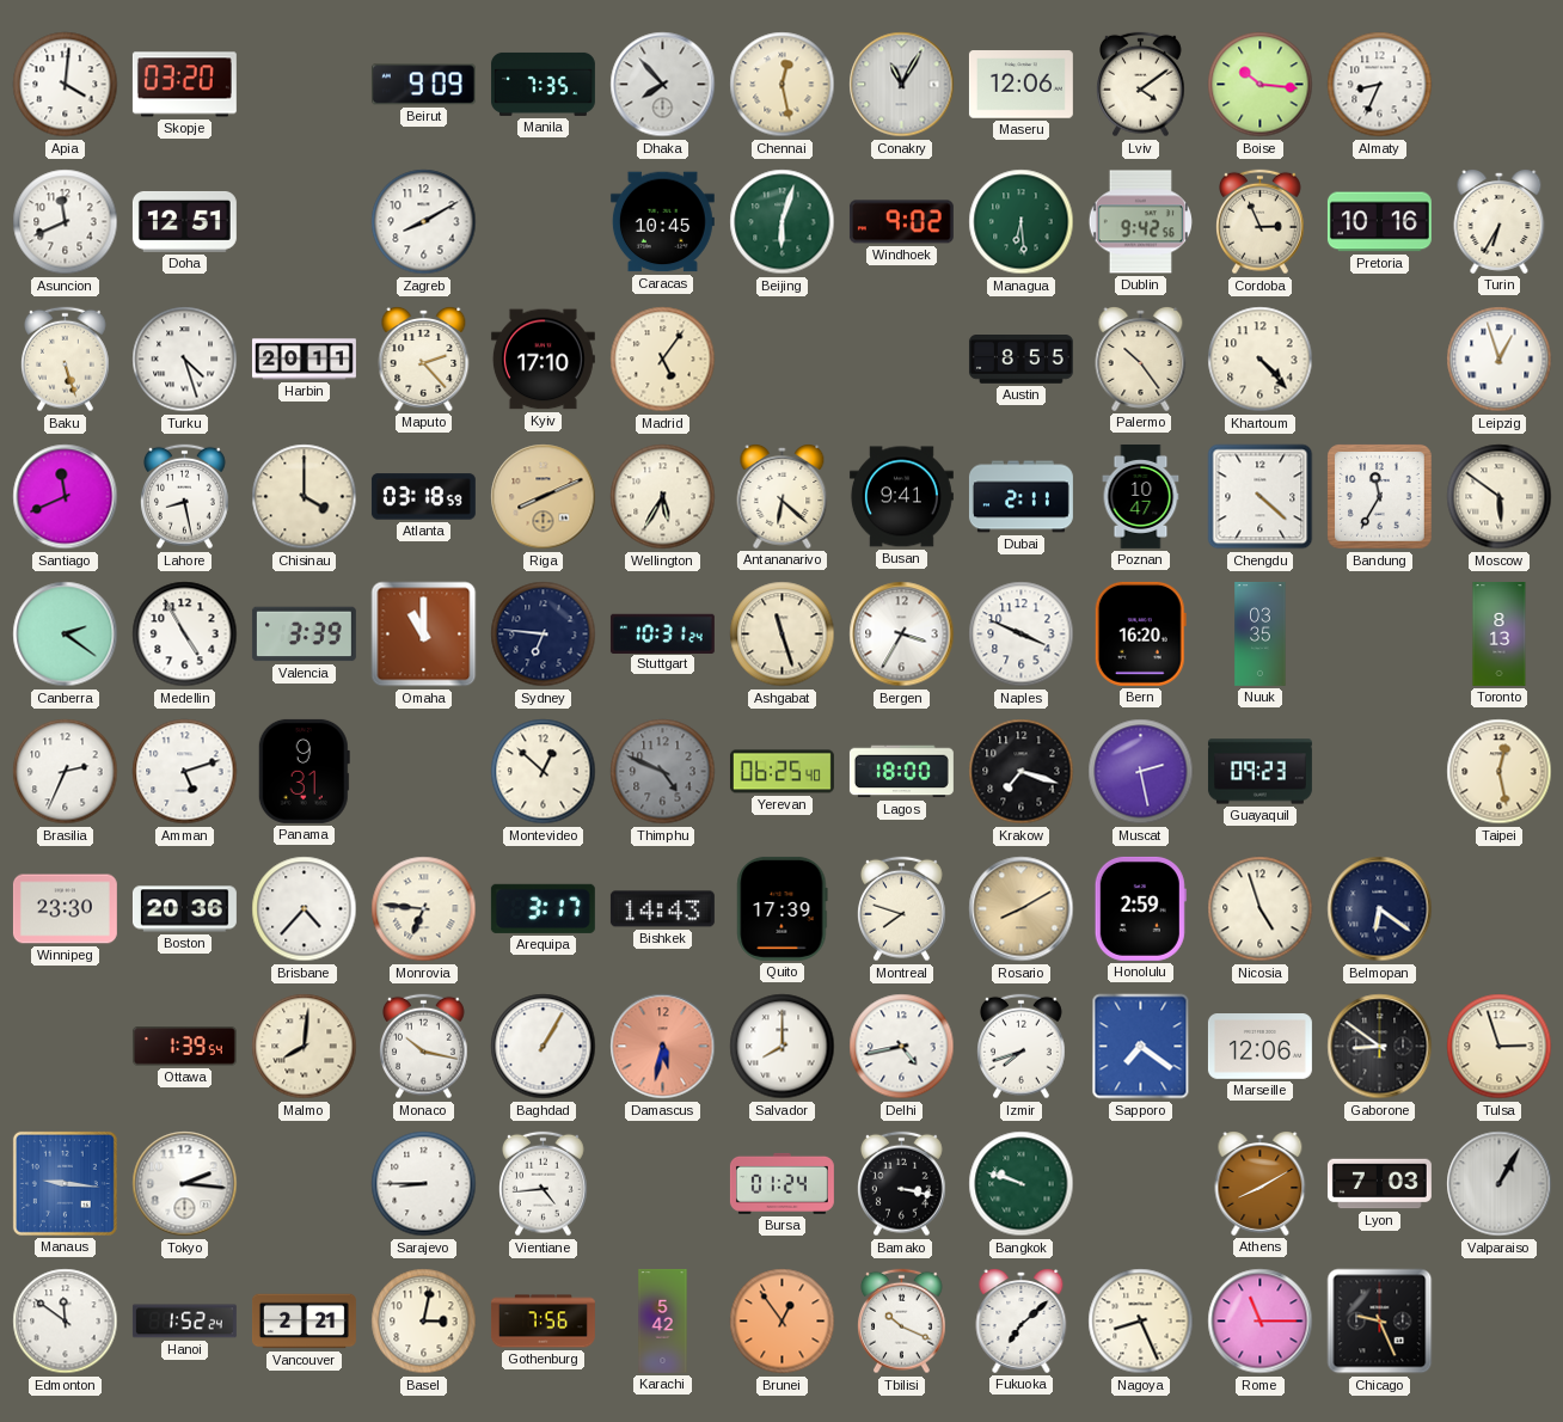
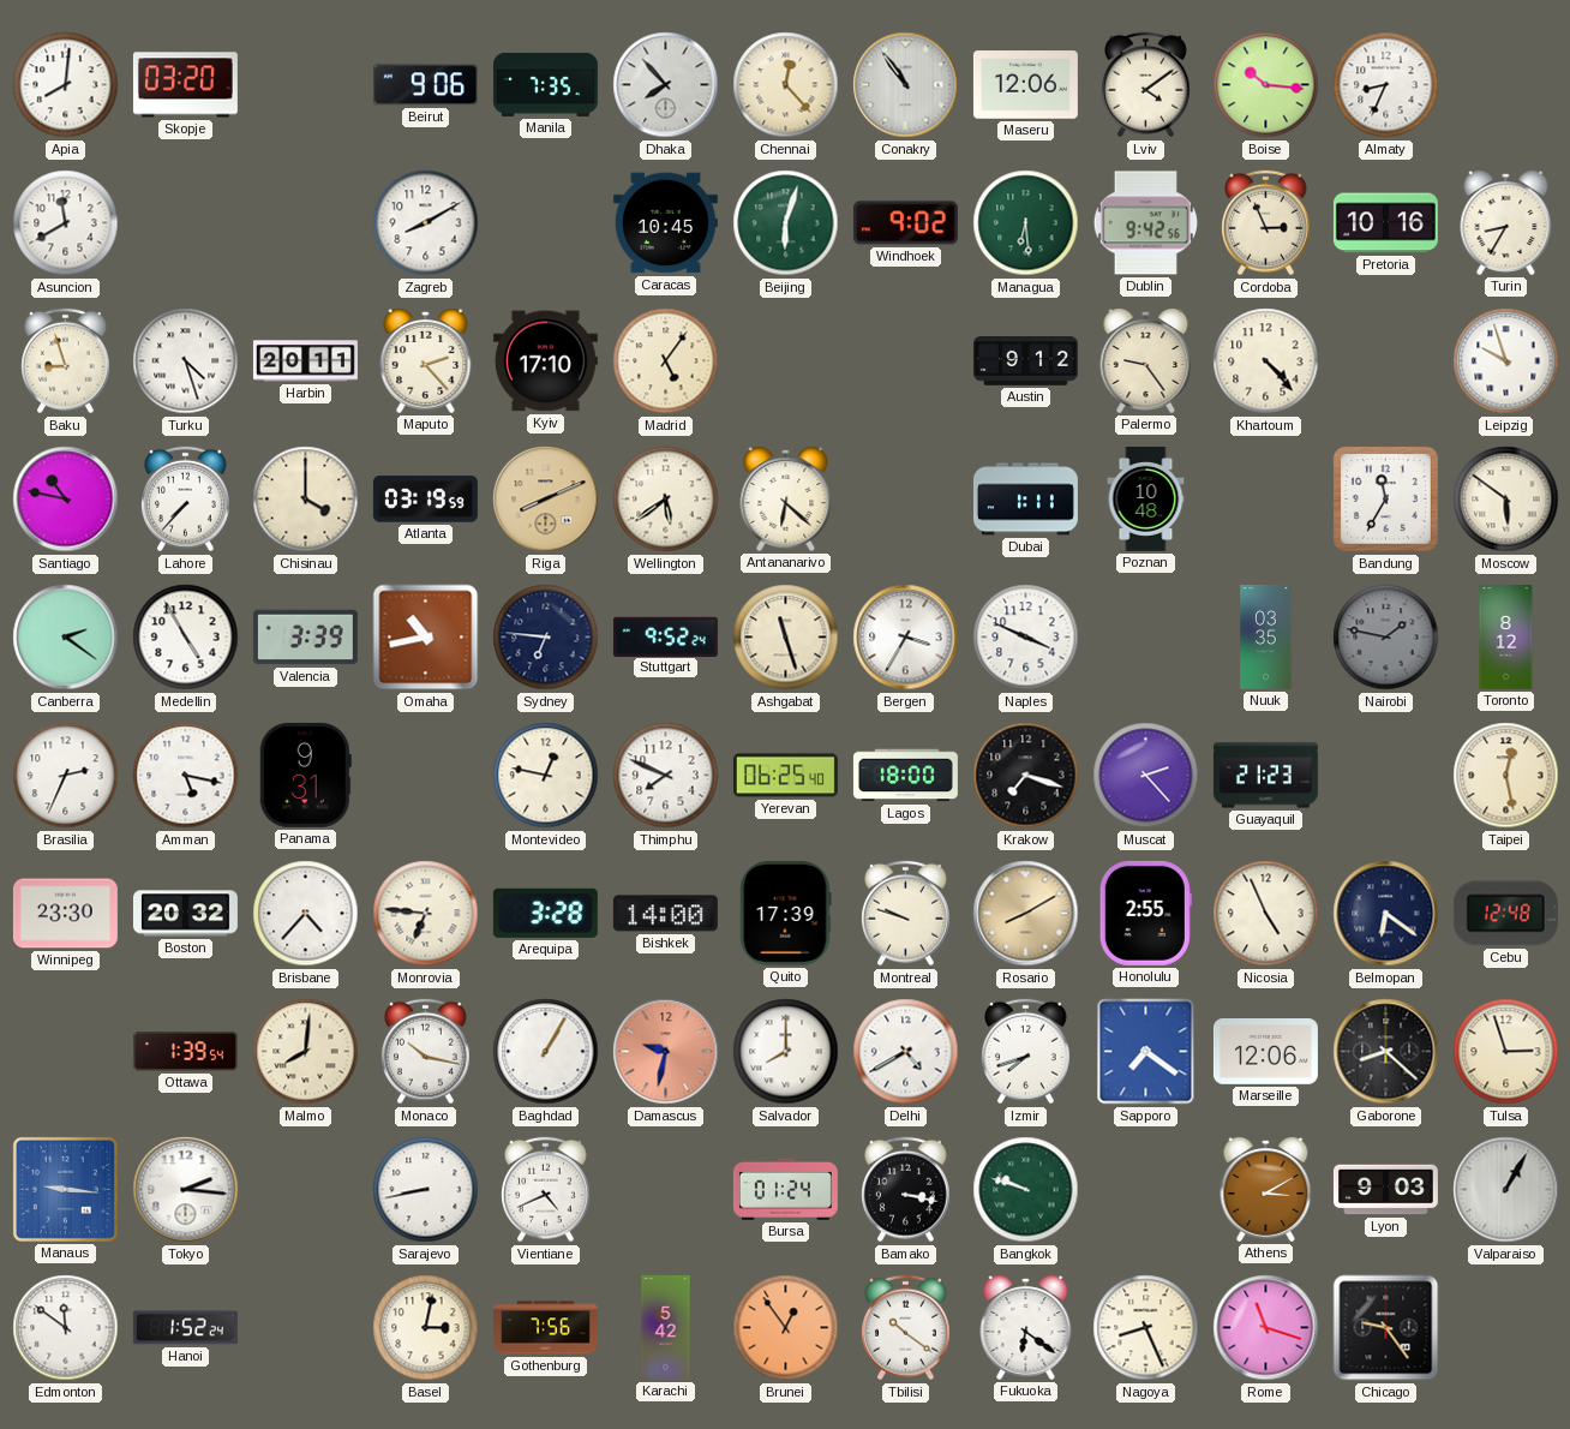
Apia: 4:01 -> 8:01 (66, 85)
Beirut: 9:09 -> 9:06 (425, 85)
Chennai: 12:28 -> 12:23 (786, 85)
Conakry: 11:05 -> 10:54 (906, 85)
Asuncion: 11:41 -> 11:40 (66, 223)
Doha: 12:51 -> none (184, 221)
Turin: 6:35 -> 8:35 (1506, 223)
Baku: 5:27 -> 8:57 (66, 361)
Austin: 8:55 -> 9:12 (1025, 361)
Palermo: 10:24 -> 9:24 (1146, 361)
Leipzig: 12:57 -> 9:57 (1506, 361)
Santiago: 11:41 -> 10:47 (66, 500)
Lahore: 8:28 -> 7:37 (186, 500)
Atlanta: 03:18 -> 03:19 (425, 500)
Wellington: 5:35 -> 5:39 (666, 500)
Busan: 9:41 -> none (901, 497)
Dubai: 2:11 -> 1:11 (1025, 500)
Poznan: 10:47 -> 10:48 (1146, 498)
Chengdu: 4:22 -> none (1261, 497)
Omaha: 11:00 -> 10:43 (426, 638)
Stuttgart: 10:31 -> 9:52 (665, 636)
Bern: 16:20 -> none (1140, 633)
Nairobi: none -> 1:47 (1386, 638)
Toronto: 8:13 -> 8:12 (1506, 636)
Amman: 5:12 -> 5:17 (186, 776)
Montevideo: 12:52 -> 12:47 (546, 776)
Thimphu: 4:49 -> 7:49 (666, 776)
Thimphu dial: grey -> white (666, 776)
Muscat: 2:28 -> 2:23 (1146, 776)
Guayaquil: 09:23 -> 21:23 (1265, 776)
Boston: 20:36 -> 20:32 (185, 914)
Arequipa: 3:17 -> 3:28 (545, 913)
Bishkek: 14:43 -> 14:00 (665, 914)
Montreal: 7:48 -> 9:48 (906, 914)
Honolulu: 2:59 -> 2:55 (1145, 913)
Nicosia: 4:57 -> 4:56 (1266, 914)
Cebu: none -> 12:48 (1505, 914)
Damascus: 5:32 -> 9:32 (666, 1052)
Delhi: 4:43 -> 4:40 (906, 1052)
Gaborone: 8:51 -> 8:22 (1386, 1052)
Sarajevo: 8:45 -> 8:43 (426, 1190)
Vientiane: 4:44 -> 4:41 (546, 1190)
Athens: 8:10 -> 3:10 (1266, 1190)
Lyon: 7:03 -> 9:03 (1385, 1190)
Vancouver: 2:21 -> none (304, 1322)
Tbilisi: 10:19 -> 10:21 (906, 1328)
Fukuoka: 7:08 -> 6:21 (1026, 1328)
Rome: 11:15 -> 11:18 (1266, 1328)
Chicago: 9:26 -> 9:24 (1386, 1328)
